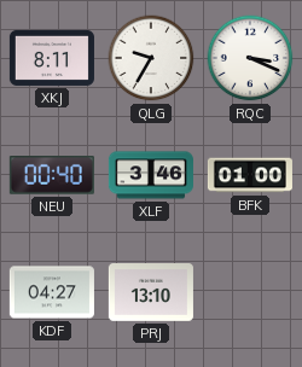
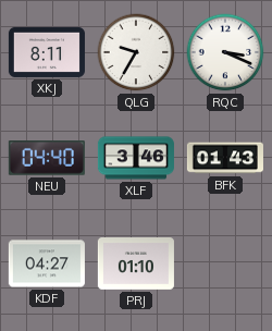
NEU: 00:40 -> 04:40 (47, 159)
BFK: 01:00 -> 01:43 (225, 158)
PRJ: 13:10 -> 01:10 (136, 265)
